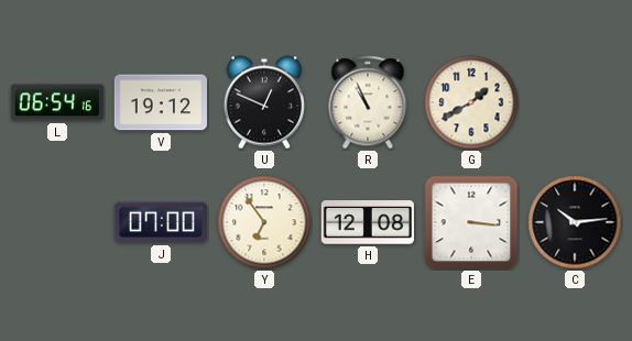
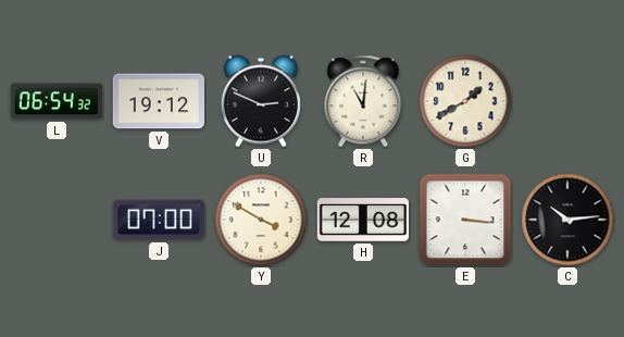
L: 06:54:16 -> 06:54:32 (57, 101)
U: 12:49 -> 2:49 (261, 101)
R: 10:56 -> 11:01 (363, 101)
Y: 6:54 -> 3:50 (261, 220)
